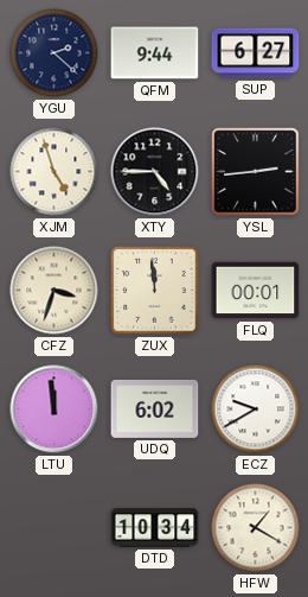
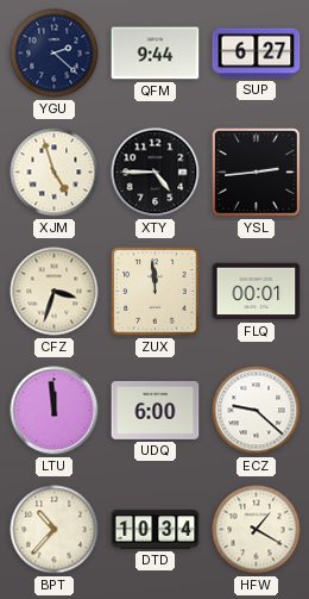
UDQ: 6:02 -> 6:00 (156, 410)
ECZ: 9:40 -> 9:22 (257, 411)
BPT: none -> 10:37 (55, 530)
